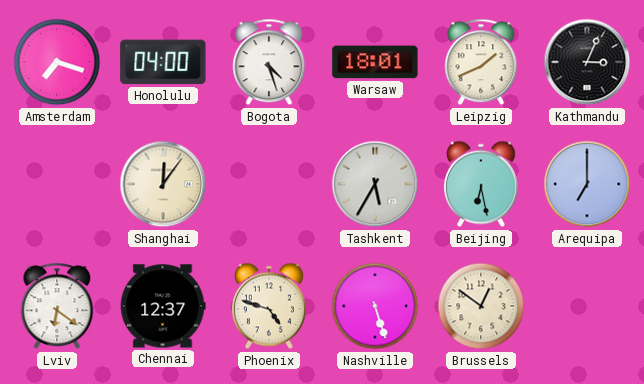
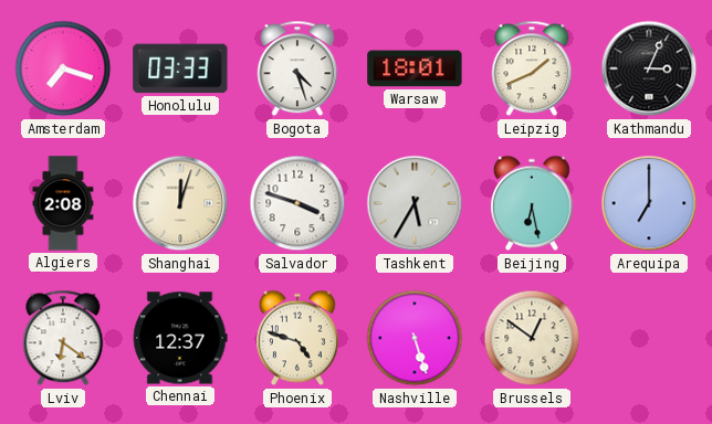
Honolulu: 04:00 -> 03:33 (180, 68)
Algiers: none -> 2:08 (63, 203)
Shanghai: 12:06 -> 12:03 (180, 203)
Salvador: none -> 3:48 (297, 203)
